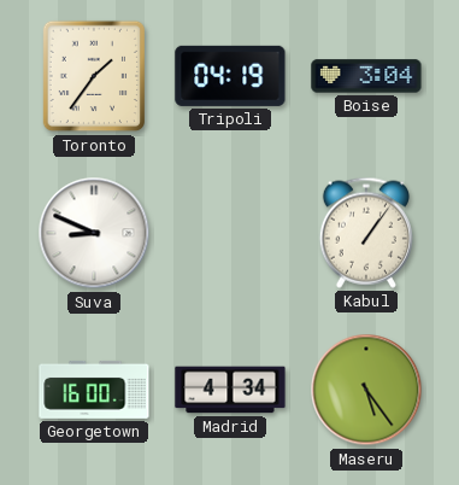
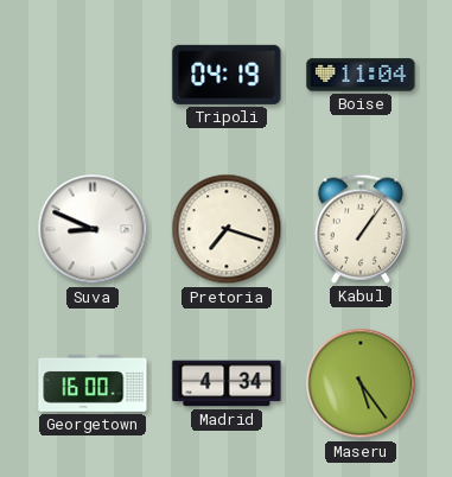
Toronto: 1:36 -> none (93, 76)
Boise: 3:04 -> 11:04 (361, 75)
Pretoria: none -> 7:18 (227, 229)
